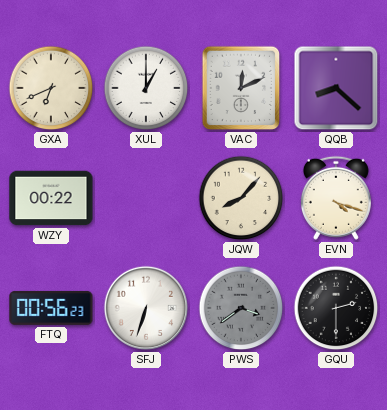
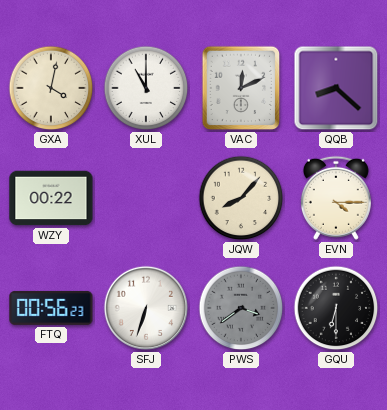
GXA: 6:41 -> 4:02 (51, 88)
XUL: 1:00 -> 11:00 (146, 88)
EVN: 4:18 -> 4:15 (336, 198)
GQU: 2:30 -> 6:30 (336, 308)
